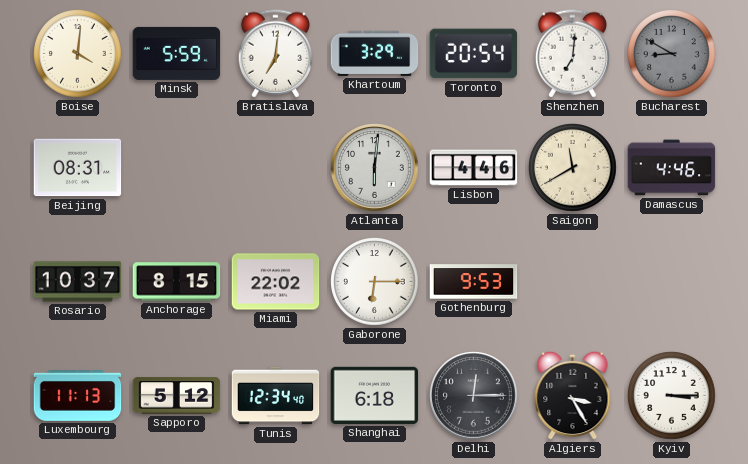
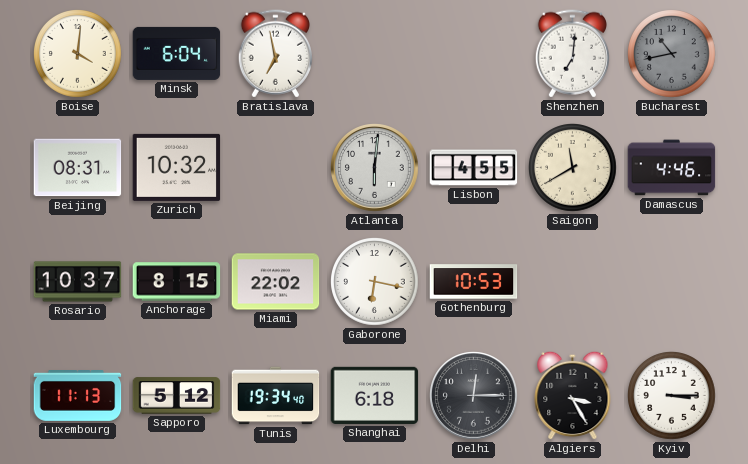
Minsk: 5:59 -> 6:04 (177, 53)
Bratislava: 7:01 -> 6:58 (275, 54)
Khartoum: 3:29 -> none (375, 53)
Toronto: 20:54 -> none (474, 54)
Bucharest: 8:50 -> 10:43 (672, 54)
Zurich: none -> 10:32 (177, 167)
Lisbon: 4:46 -> 4:55 (474, 168)
Gaborone: 6:15 -> 6:17 (375, 282)
Gothenburg: 9:53 -> 10:53 (474, 282)
Tunis: 12:34 -> 19:34 (276, 396)
